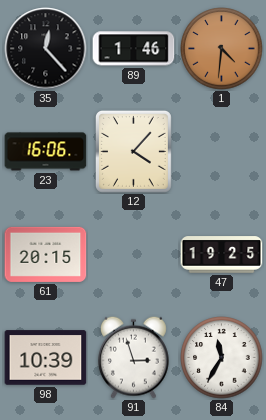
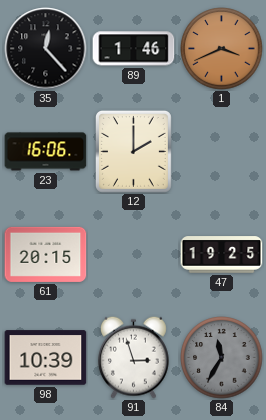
1: 4:31 -> 3:41 (222, 49)
12: 4:07 -> 2:00 (133, 151)
84 dial: white -> grey (222, 358)
